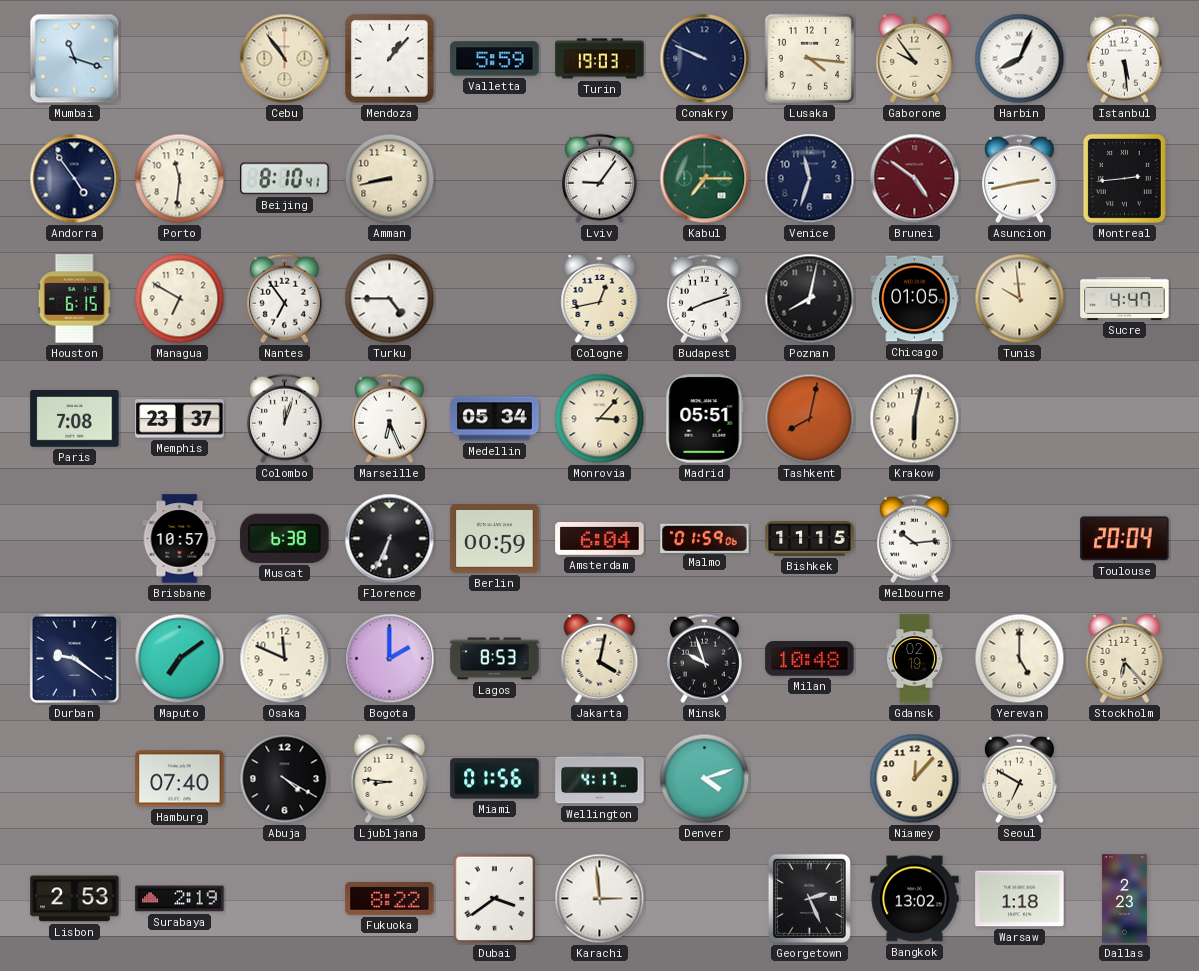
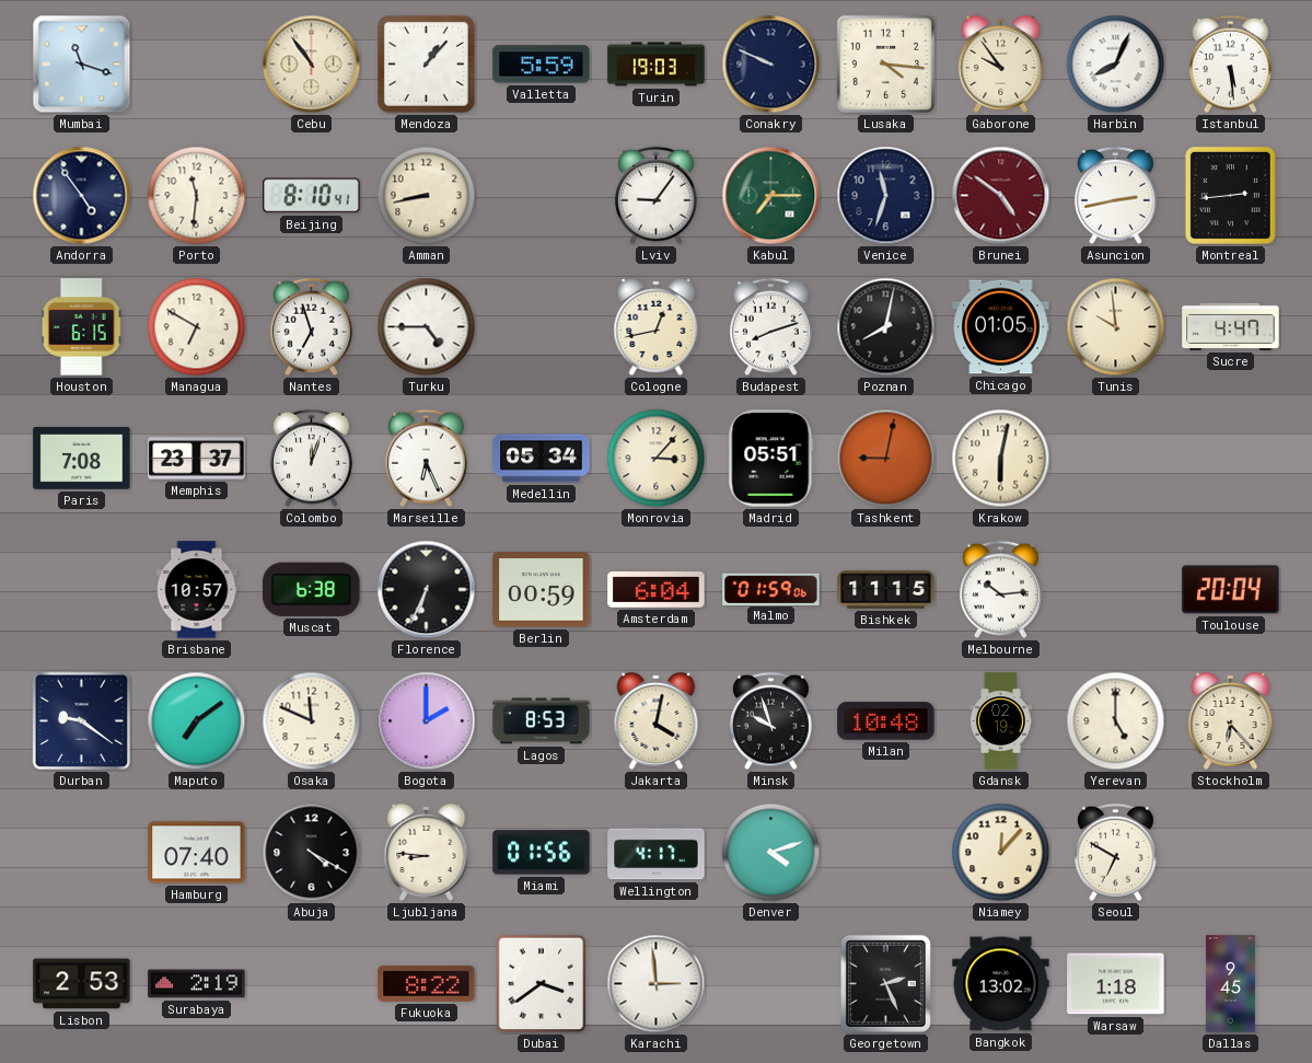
Nantes: 6:54 -> 6:57 (312, 327)
Tashkent: 8:02 -> 9:02 (886, 459)
Dallas: 2:23 -> 9:45 (1230, 984)
